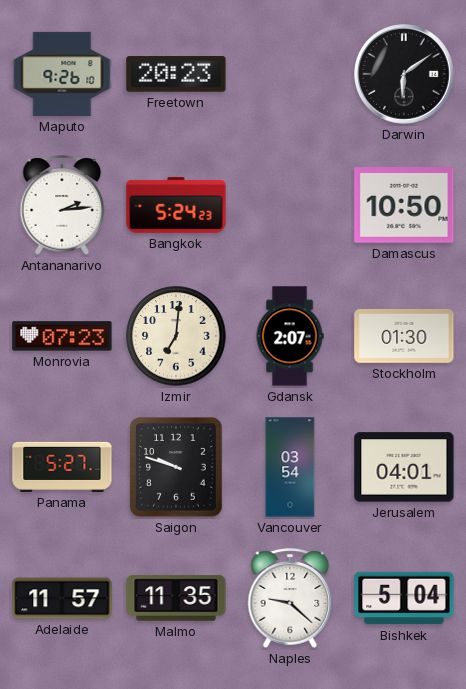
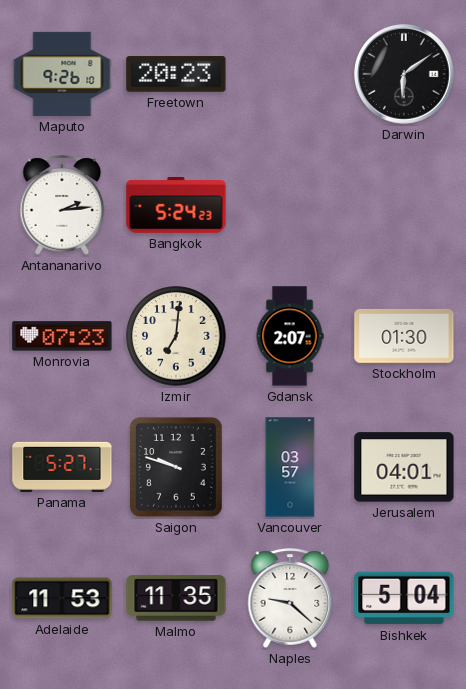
Damascus: 10:50 -> none (404, 205)
Vancouver: 03:54 -> 03:57 (290, 467)
Adelaide: 11:57 -> 11:53 (62, 598)
